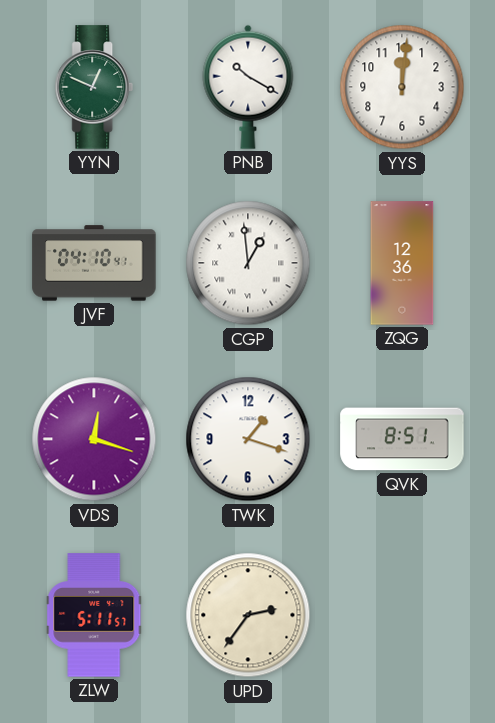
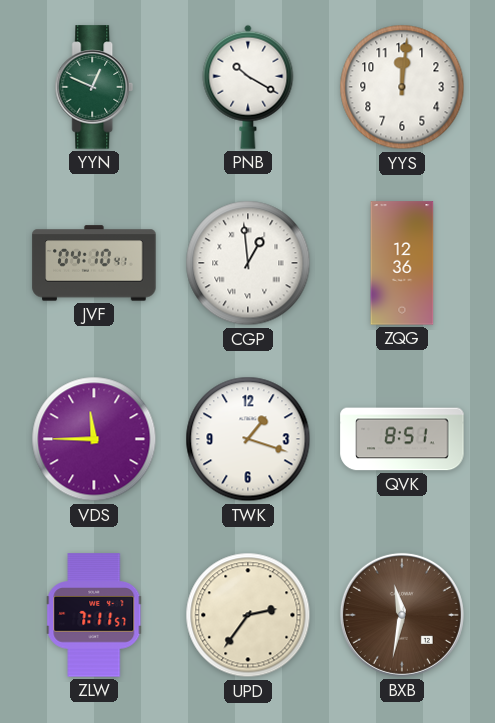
VDS: 12:18 -> 11:45 (94, 439)
ZLW: 5:11 -> 7:11 (94, 615)
BXB: none -> 11:32 (402, 615)
